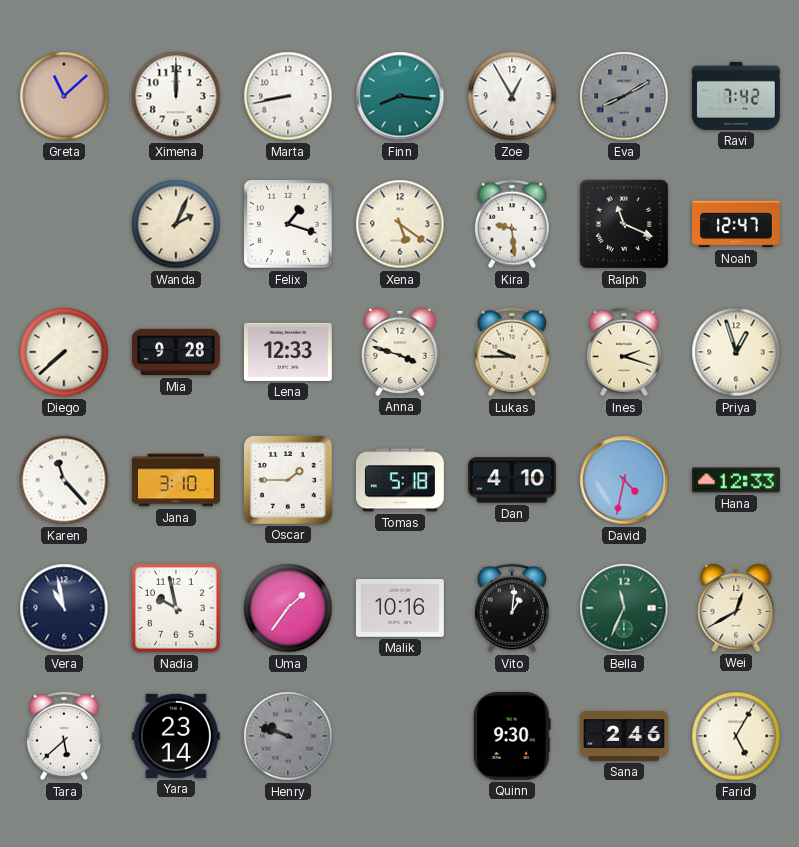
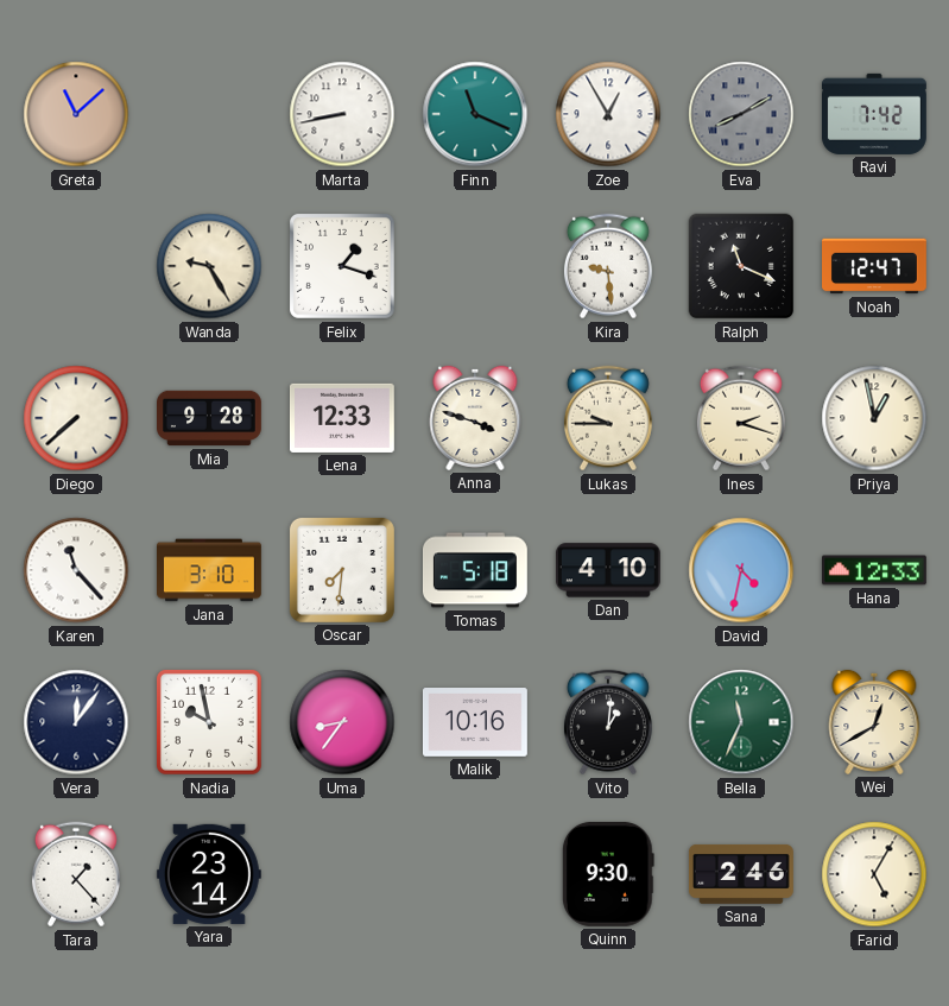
Ximena: 12:00 -> none (176, 96)
Finn: 8:16 -> 11:19 (475, 114)
Wanda: 2:04 -> 9:25 (209, 266)
Xena: 5:21 -> none (400, 224)
Priya: 12:57 -> 12:58 (874, 418)
Oscar: 1:45 -> 7:31 (342, 570)
Vera: 10:58 -> 12:06 (76, 722)
Uma: 1:36 -> 8:36 (342, 722)
Tara: 5:38 -> 1:23 (76, 874)
Henry: 9:48 -> none (288, 736)
